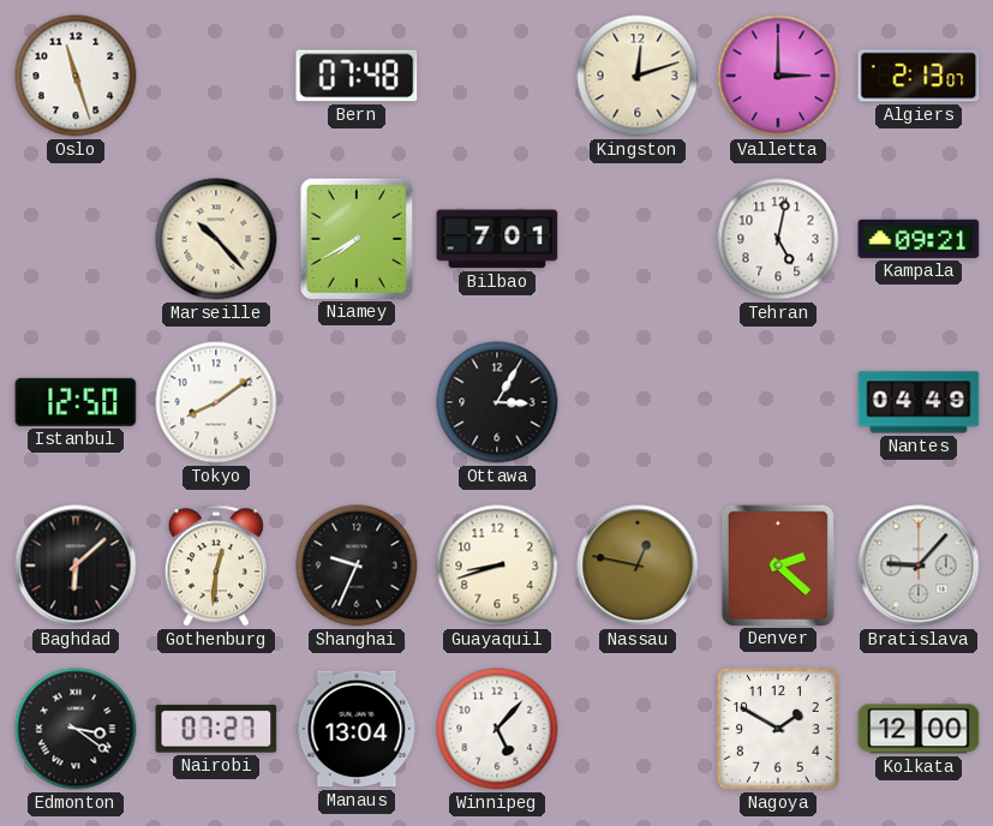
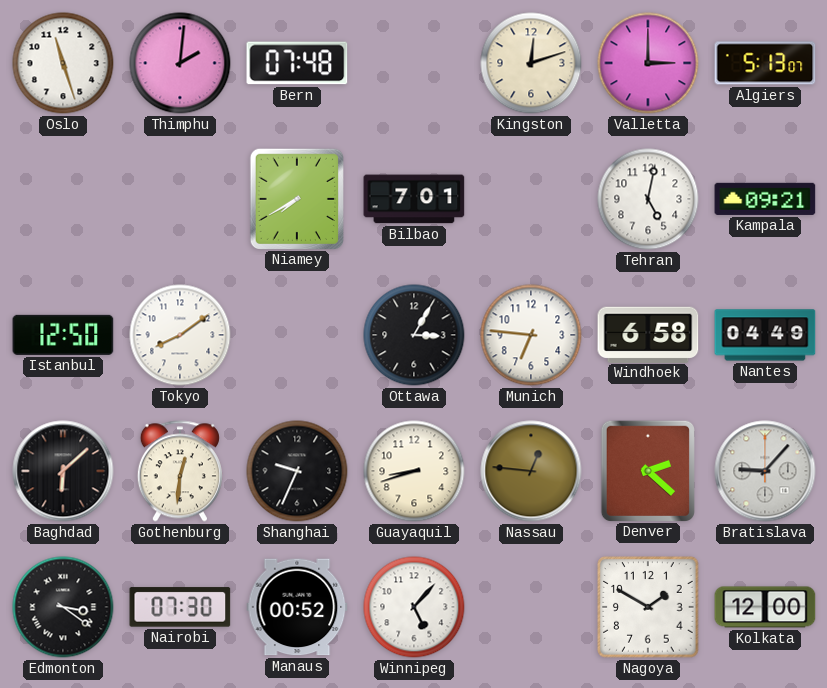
Thimphu: none -> 2:01 (180, 63)
Algiers: 2:13 -> 5:13 (765, 63)
Marseille: 10:23 -> none (216, 239)
Munich: none -> 6:46 (531, 335)
Windhoek: none -> 6:58 (648, 334)
Nassau: 12:47 -> 12:46 (531, 471)
Nairobi: 07:27 -> 07:30 (180, 607)
Manaus: 13:04 -> 00:52 (297, 607)
